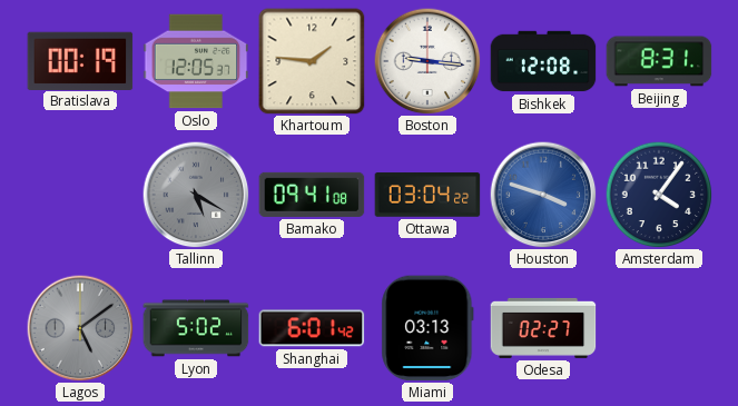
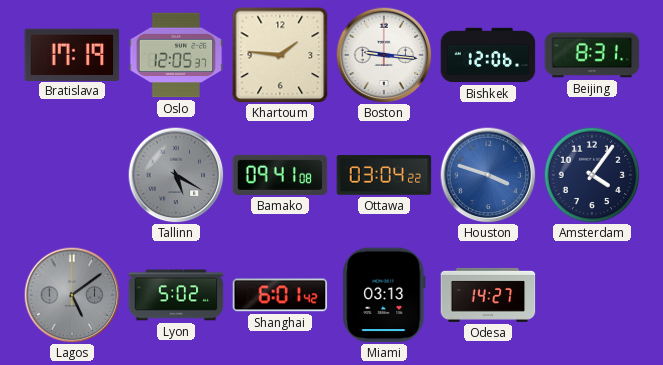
Bratislava: 00:19 -> 17:19 (72, 54)
Bishkek: 12:08 -> 12:06 (488, 55)
Odesa: 02:27 -> 14:27 (488, 295)
